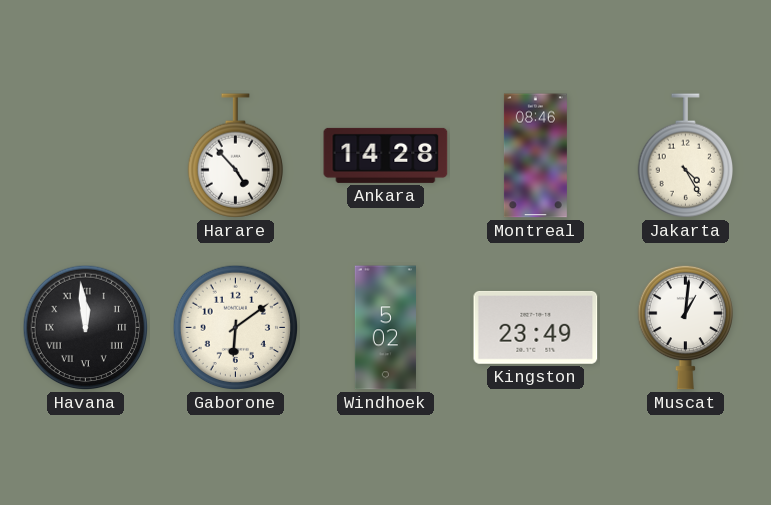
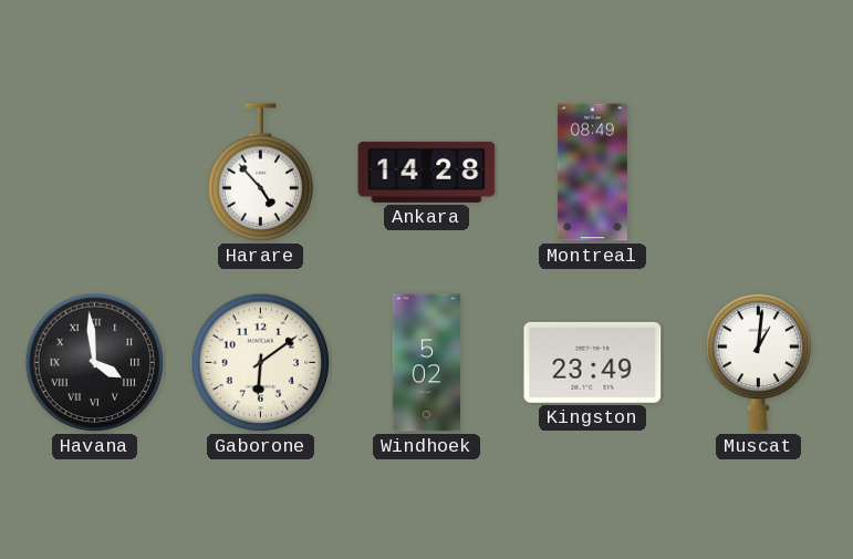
Montreal: 08:46 -> 08:49 (592, 173)
Jakarta: 4:25 -> none (685, 156)
Havana: 11:59 -> 3:59 (95, 363)
